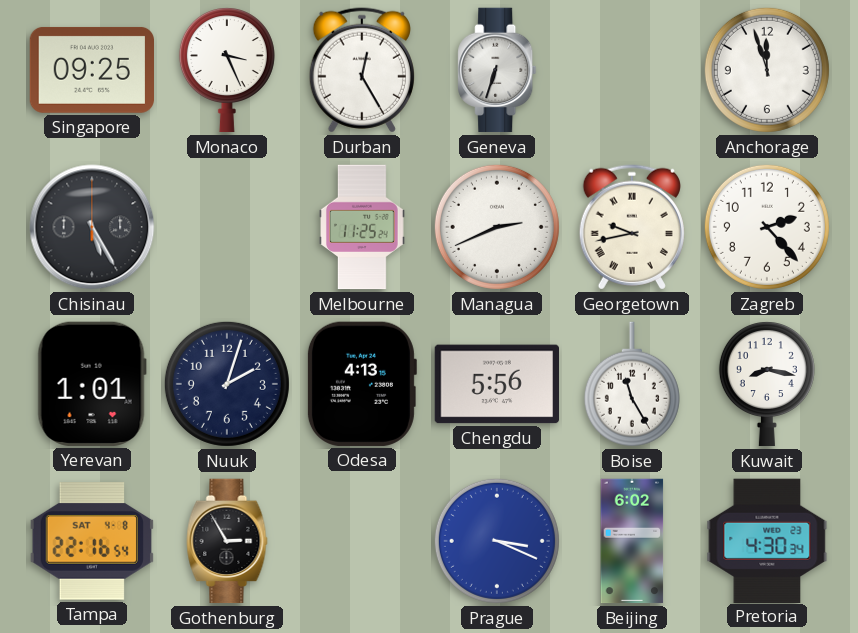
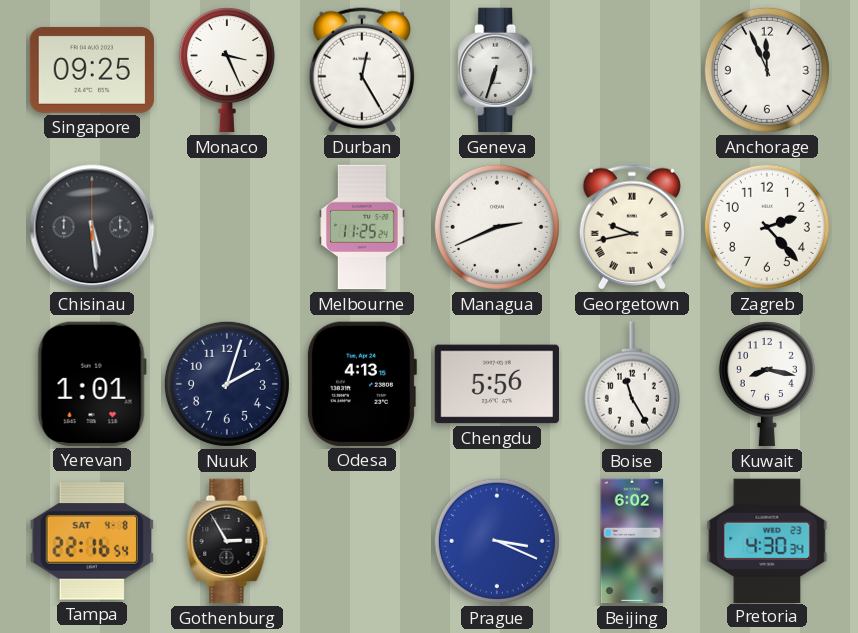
Anchorage: 11:57 -> 11:56 (767, 70)
Chisinau: 5:25 -> 5:29 (92, 227)
